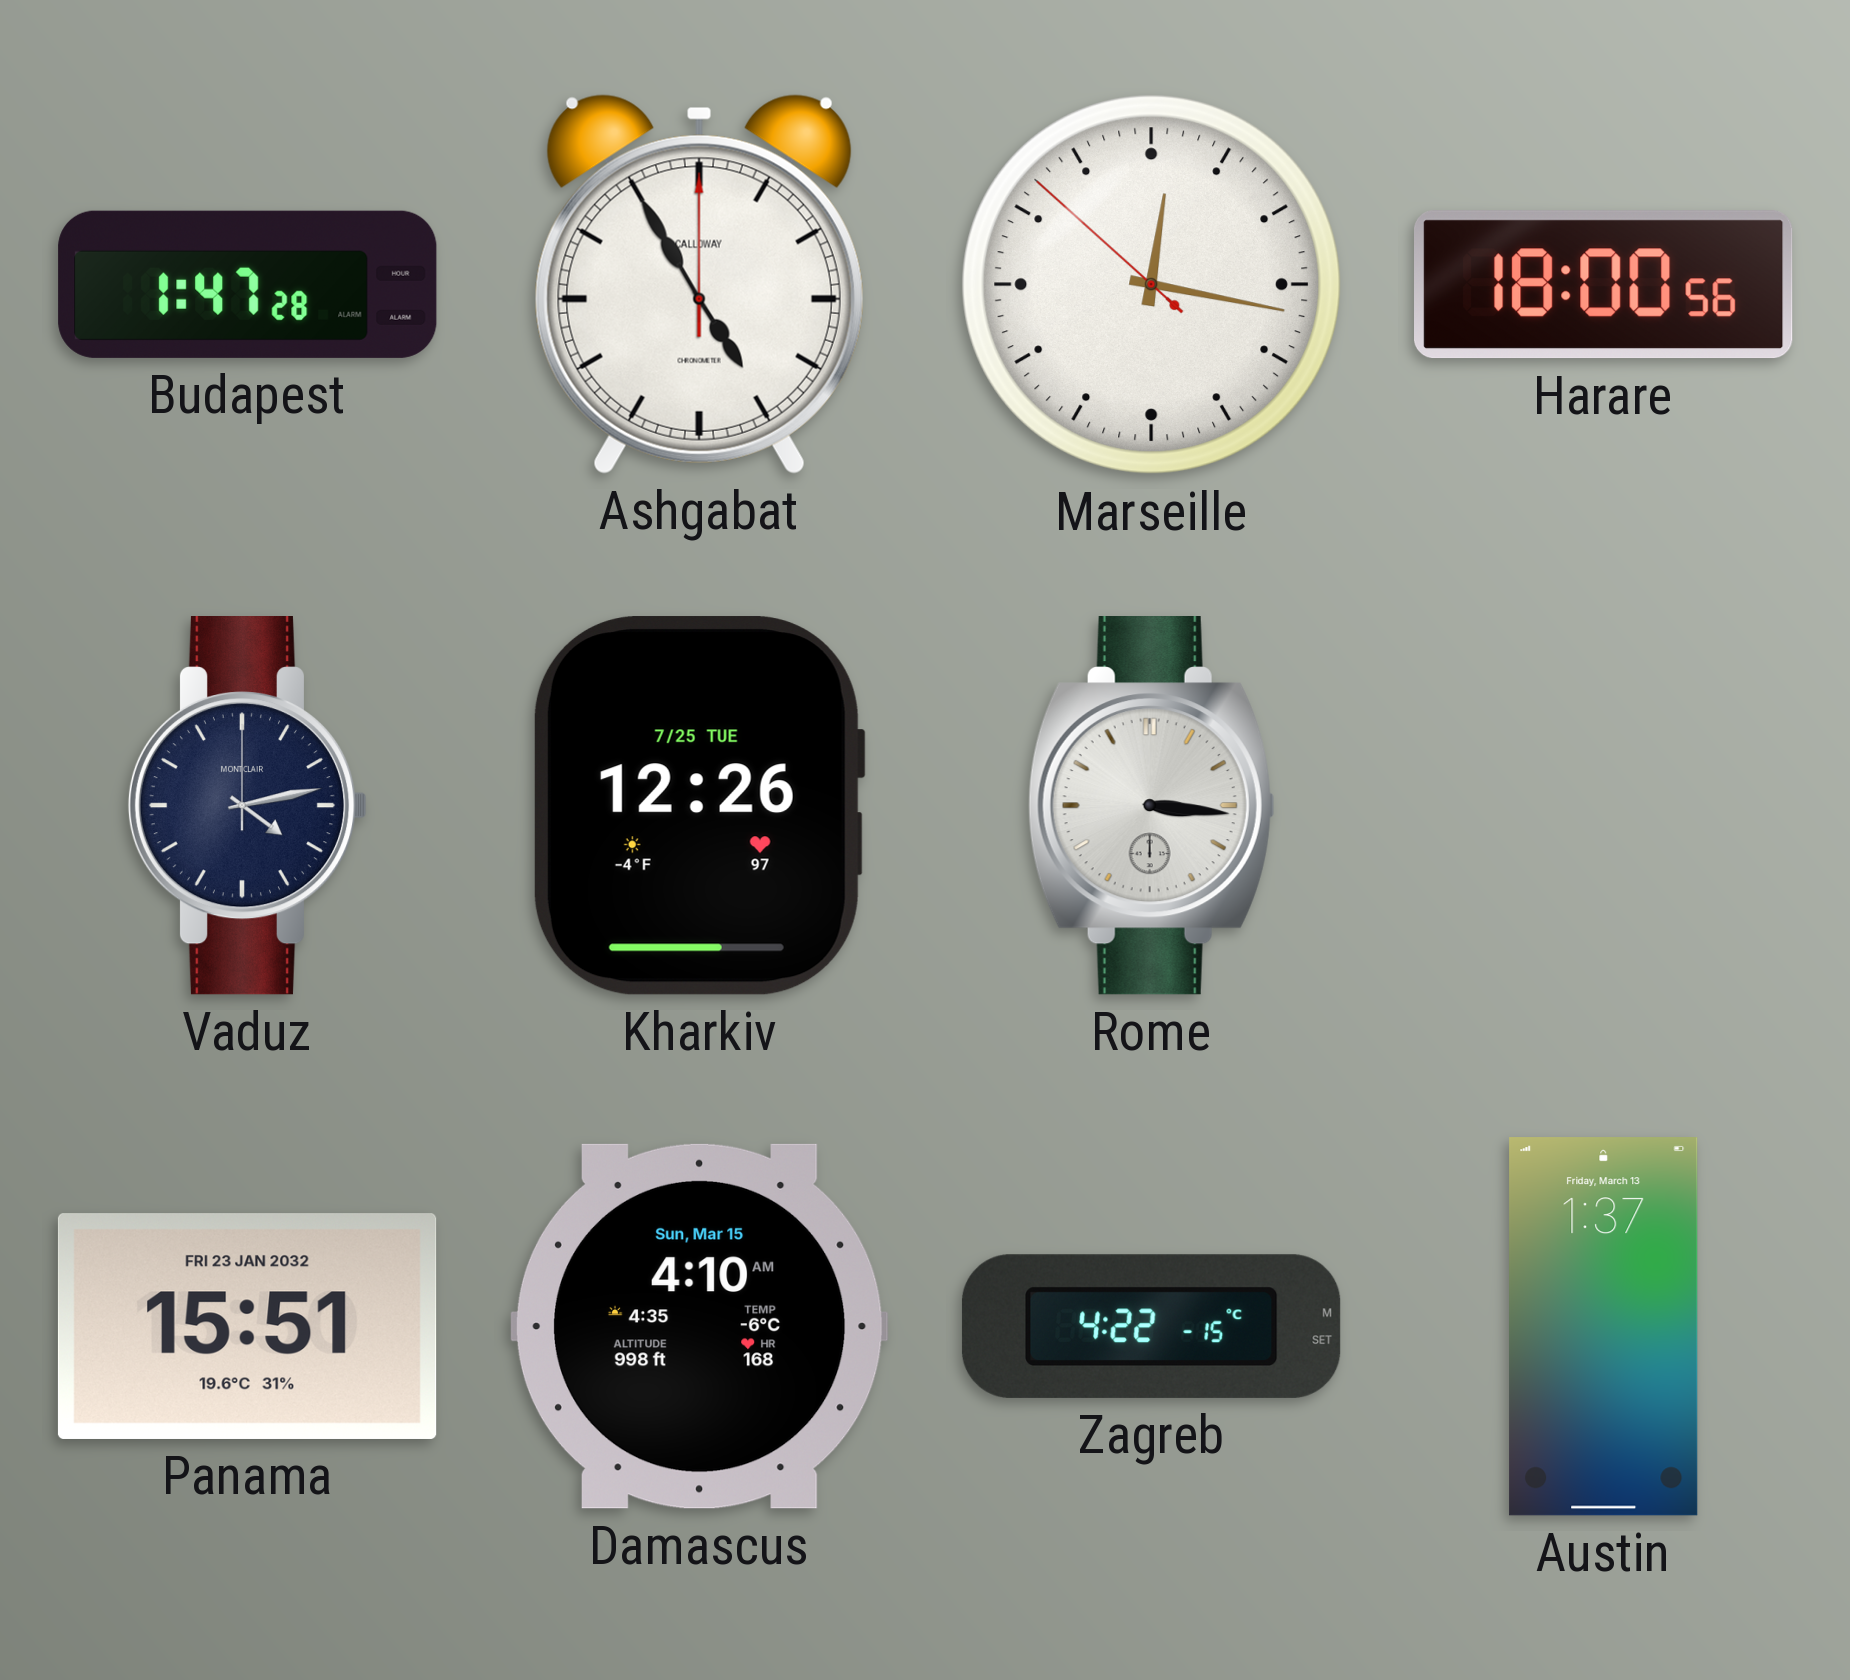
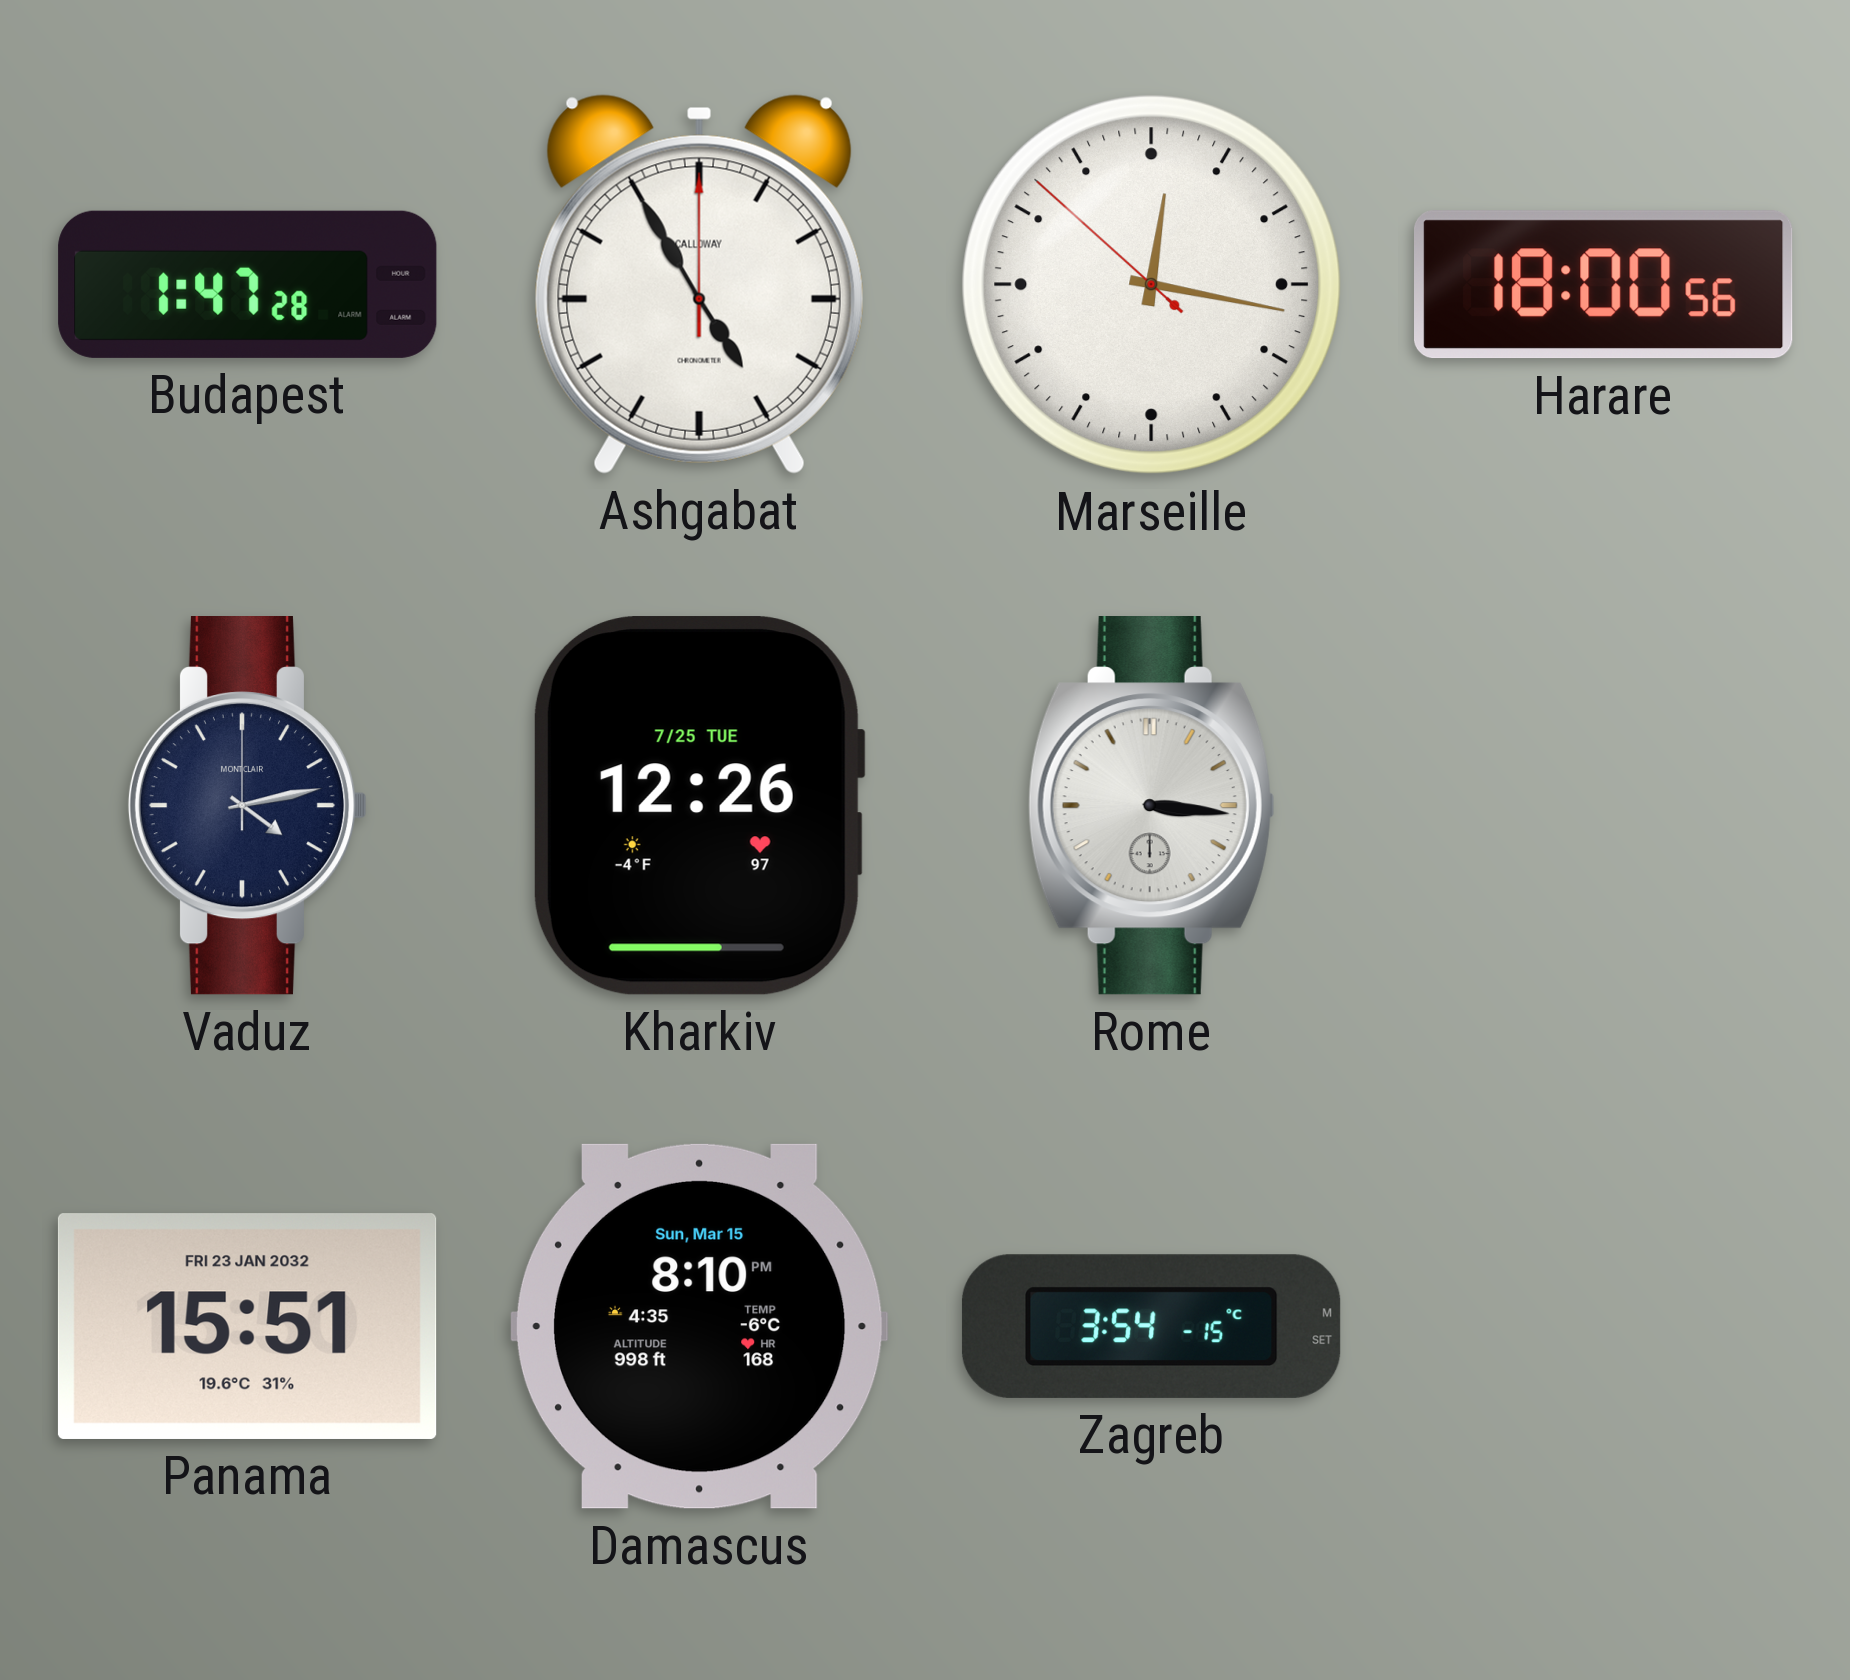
Damascus: 4:10 -> 8:10 (699, 1326)
Zagreb: 4:22 -> 3:54 (1151, 1326)
Austin: 1:37 -> none (1604, 1327)
